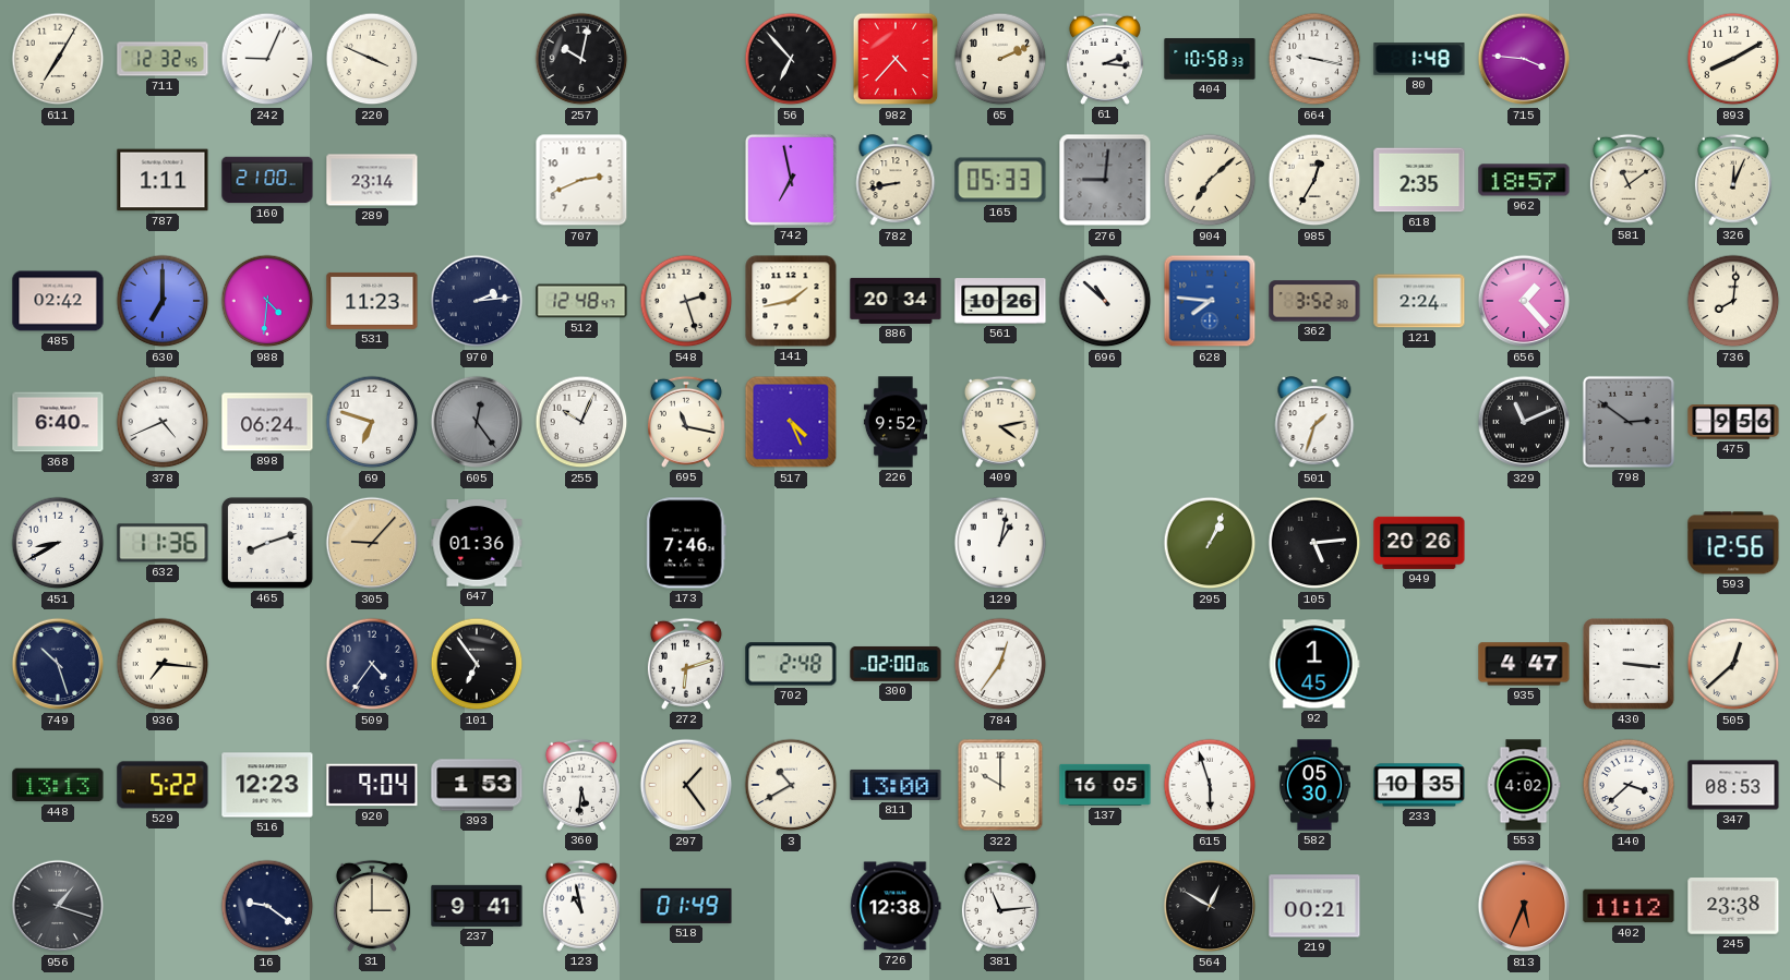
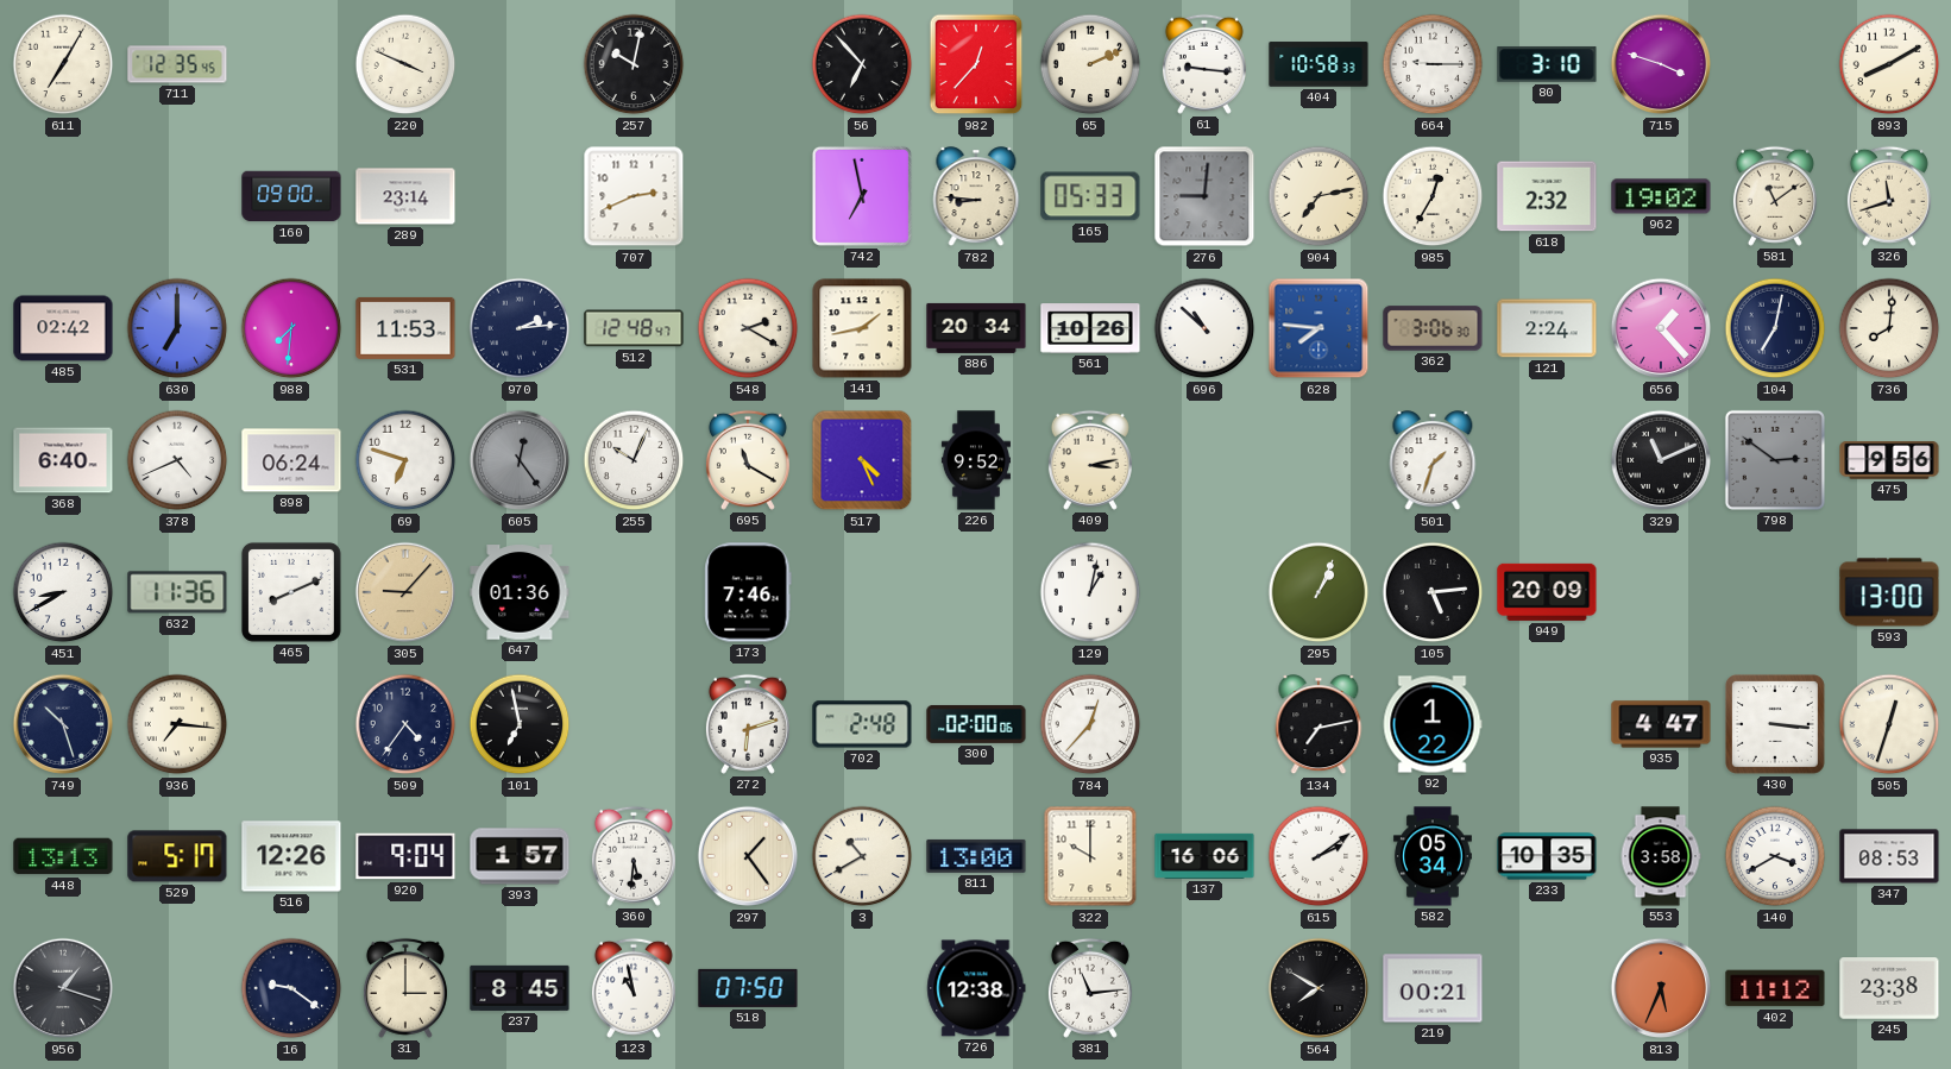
711: 12:32 -> 12:35 (177, 64)
242: 9:04 -> none (267, 59)
982: 4:37 -> 12:37 (976, 64)
61: 2:16 -> 9:16 (1204, 64)
664: 9:17 -> 9:15 (1433, 64)
80: 1:48 -> 3:10 (1547, 64)
715: 3:46 -> 3:48 (1661, 64)
787: 1:11 -> none (163, 180)
160: 21:00 -> 09:00 (291, 196)
782: 8:43 -> 8:46 (976, 197)
904: 7:08 -> 7:13 (1319, 196)
618: 2:35 -> 2:32 (1547, 196)
962: 18:57 -> 19:02 (1661, 196)
326: 12:04 -> 11:42 (1889, 196)
988: 4:31 -> 7:31 (291, 328)
531: 11:23 -> 11:53 (405, 328)
548: 2:27 -> 2:20 (748, 328)
362: 3:52 -> 3:06 (1433, 328)
104: none -> 7:02 (1775, 328)
695: 11:17 -> 11:20 (748, 460)
409: 4:13 -> 3:13 (1090, 460)
465: 8:12 -> 8:11 (291, 592)
949: 20:26 -> 20:09 (1547, 592)
593: 12:56 -> 13:00 (1889, 592)
101: 6:54 -> 6:58 (520, 724)
784: 12:36 -> 12:37 (1090, 724)
134: none -> 7:13 (1319, 725)
92: 1:45 -> 1:22 (1433, 724)
505: 12:38 -> 12:33 (1889, 724)
529: 5:22 -> 5:17 (177, 856)
516: 12:23 -> 12:26 (291, 856)
393: 1:53 -> 1:57 (520, 856)
137: 16:05 -> 16:06 (1204, 856)
615: 5:57 -> 2:09 (1319, 856)
582: 05:30 -> 05:34 (1433, 856)
553: 4:02 -> 3:58 (1661, 856)
140: 3:38 -> 3:40 (1775, 856)
237: 9:41 -> 8:45 (520, 988)
518: 01:49 -> 07:50 (748, 988)
564: 12:50 -> 7:50 (1319, 988)
